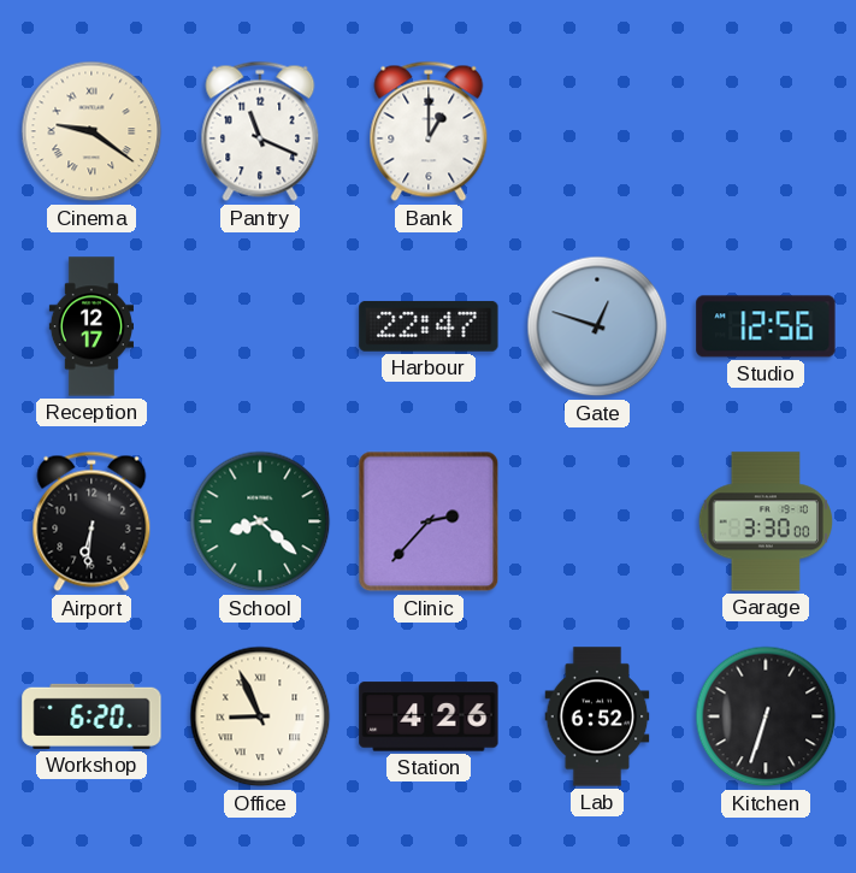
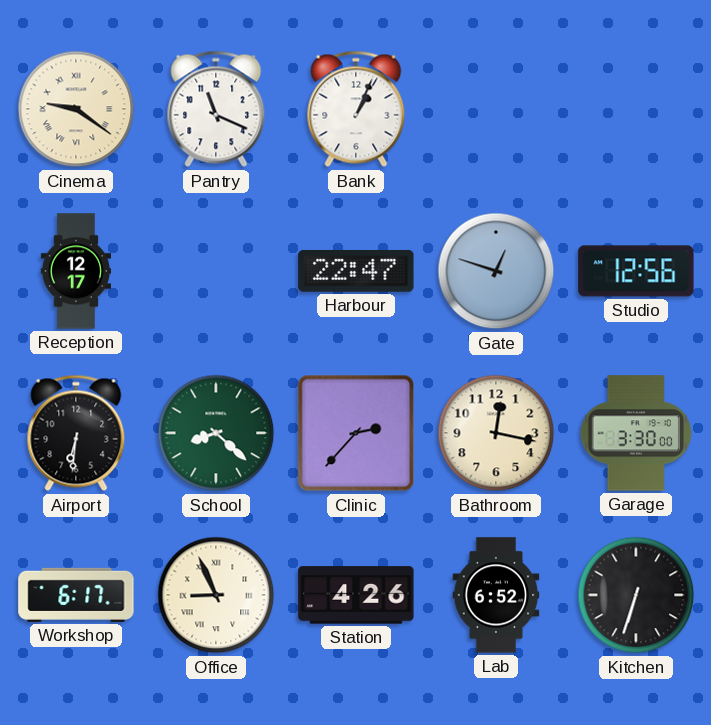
Bank: 1:00 -> 1:04 (356, 109)
Bathroom: none -> 12:17 (496, 433)
Workshop: 6:20 -> 6:17 (76, 595)
